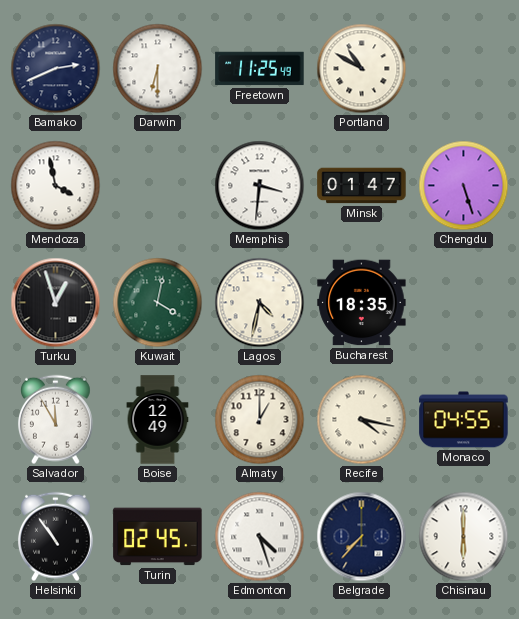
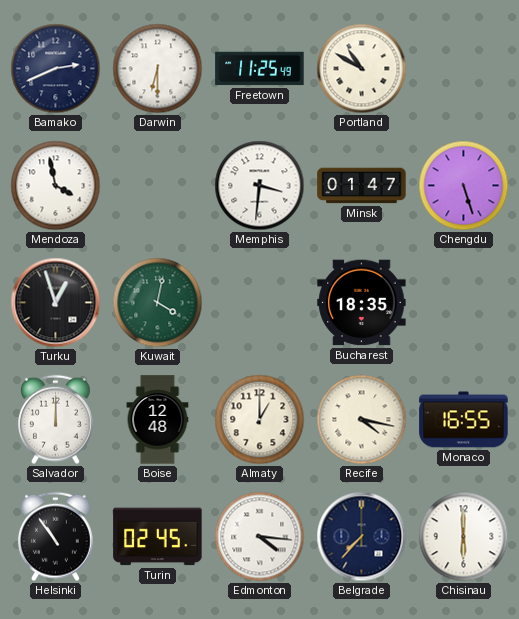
Lagos: 4:32 -> none (260, 303)
Salvador: 11:55 -> 12:00 (55, 420)
Boise: 12:49 -> 12:48 (158, 420)
Monaco: 04:55 -> 16:55 (464, 420)
Edmonton: 4:27 -> 4:16 (260, 537)
